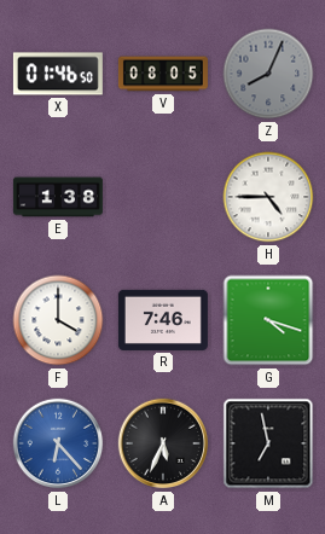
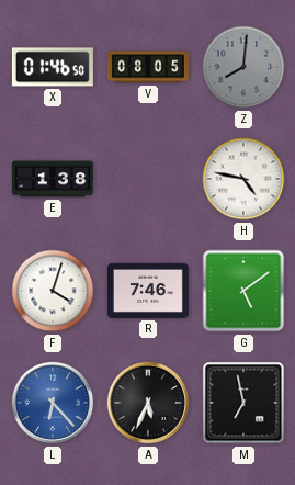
Z: 8:04 -> 8:01 (243, 67)
H: 4:45 -> 4:47 (243, 179)
F: 4:00 -> 4:03 (53, 291)
G: 4:18 -> 5:09 (243, 291)
